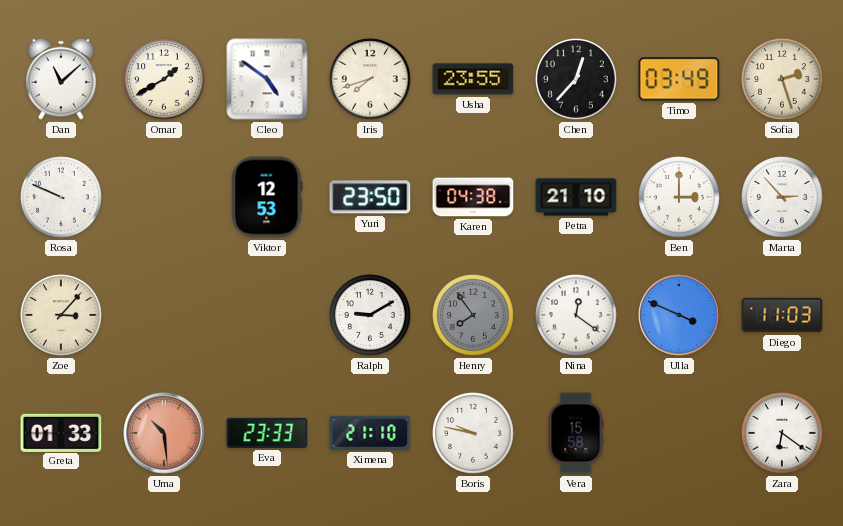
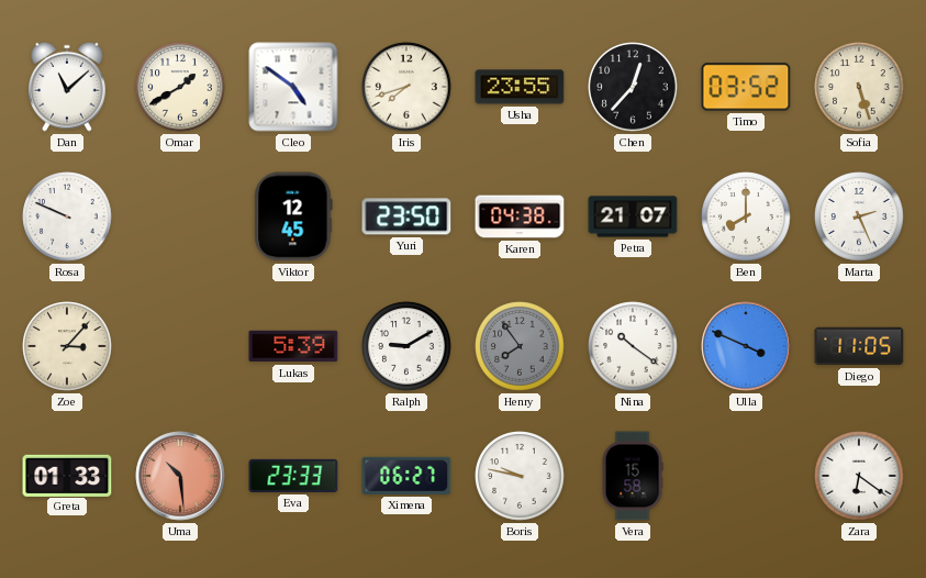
Timo: 03:49 -> 03:52 (746, 87)
Sofia: 2:27 -> 5:27 (859, 87)
Viktor: 12:53 -> 12:45 (293, 216)
Petra: 21:10 -> 21:07 (633, 216)
Ben: 3:00 -> 8:00 (746, 216)
Marta: 2:53 -> 2:26 (859, 216)
Lukas: none -> 5:39 (293, 346)
Nina: 12:21 -> 10:21 (633, 346)
Diego: 11:03 -> 11:05 (859, 346)
Ximena: 21:10 -> 06:27 (406, 476)
